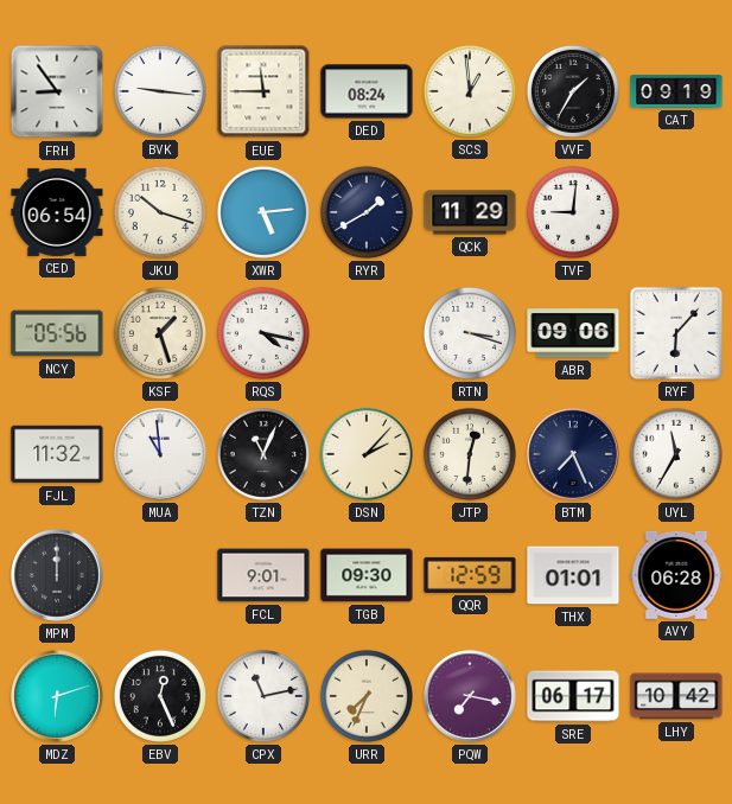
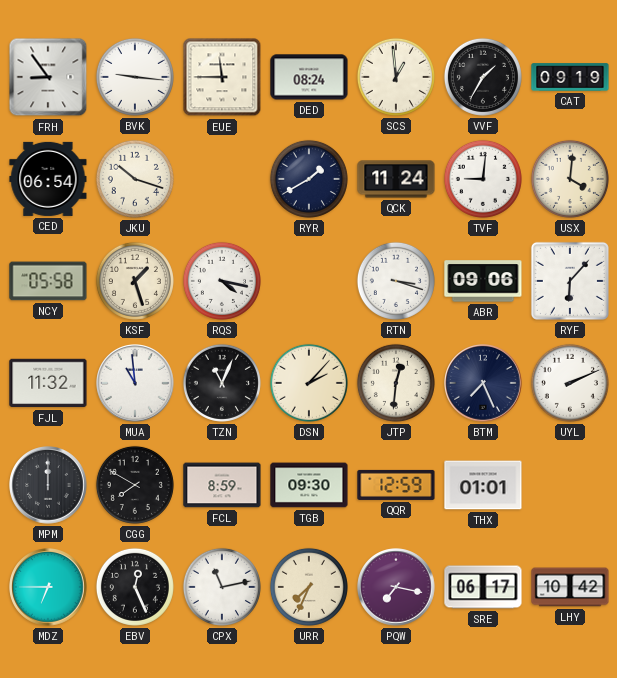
XWR: 5:14 -> none (263, 212)
QCK: 11:29 -> 11:24 (396, 179)
USX: none -> 4:01 (570, 179)
NCY: 05:56 -> 05:58 (48, 281)
UYL: 11:35 -> 2:11 (570, 383)
CGG: none -> 7:50 (135, 485)
FCL: 9:01 -> 8:59 (222, 485)
AVY: 06:28 -> none (676, 575)
MDZ: 6:12 -> 6:45 (48, 587)
